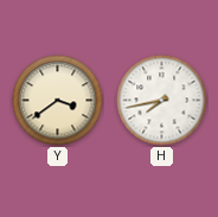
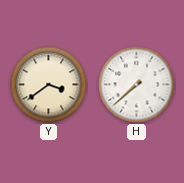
H: 7:43 -> 7:38 (137, 85)
